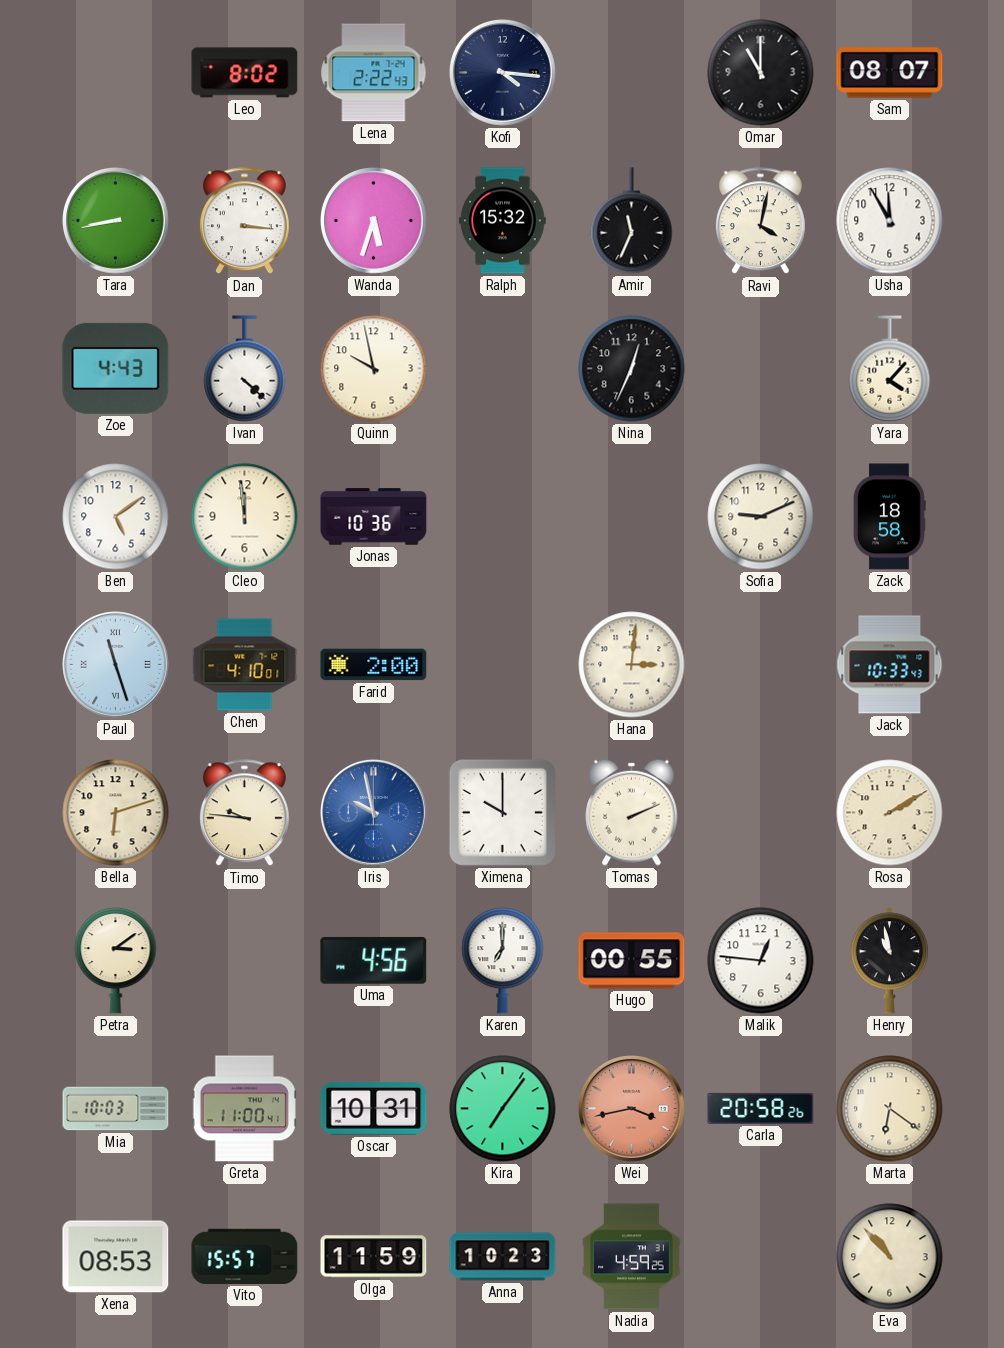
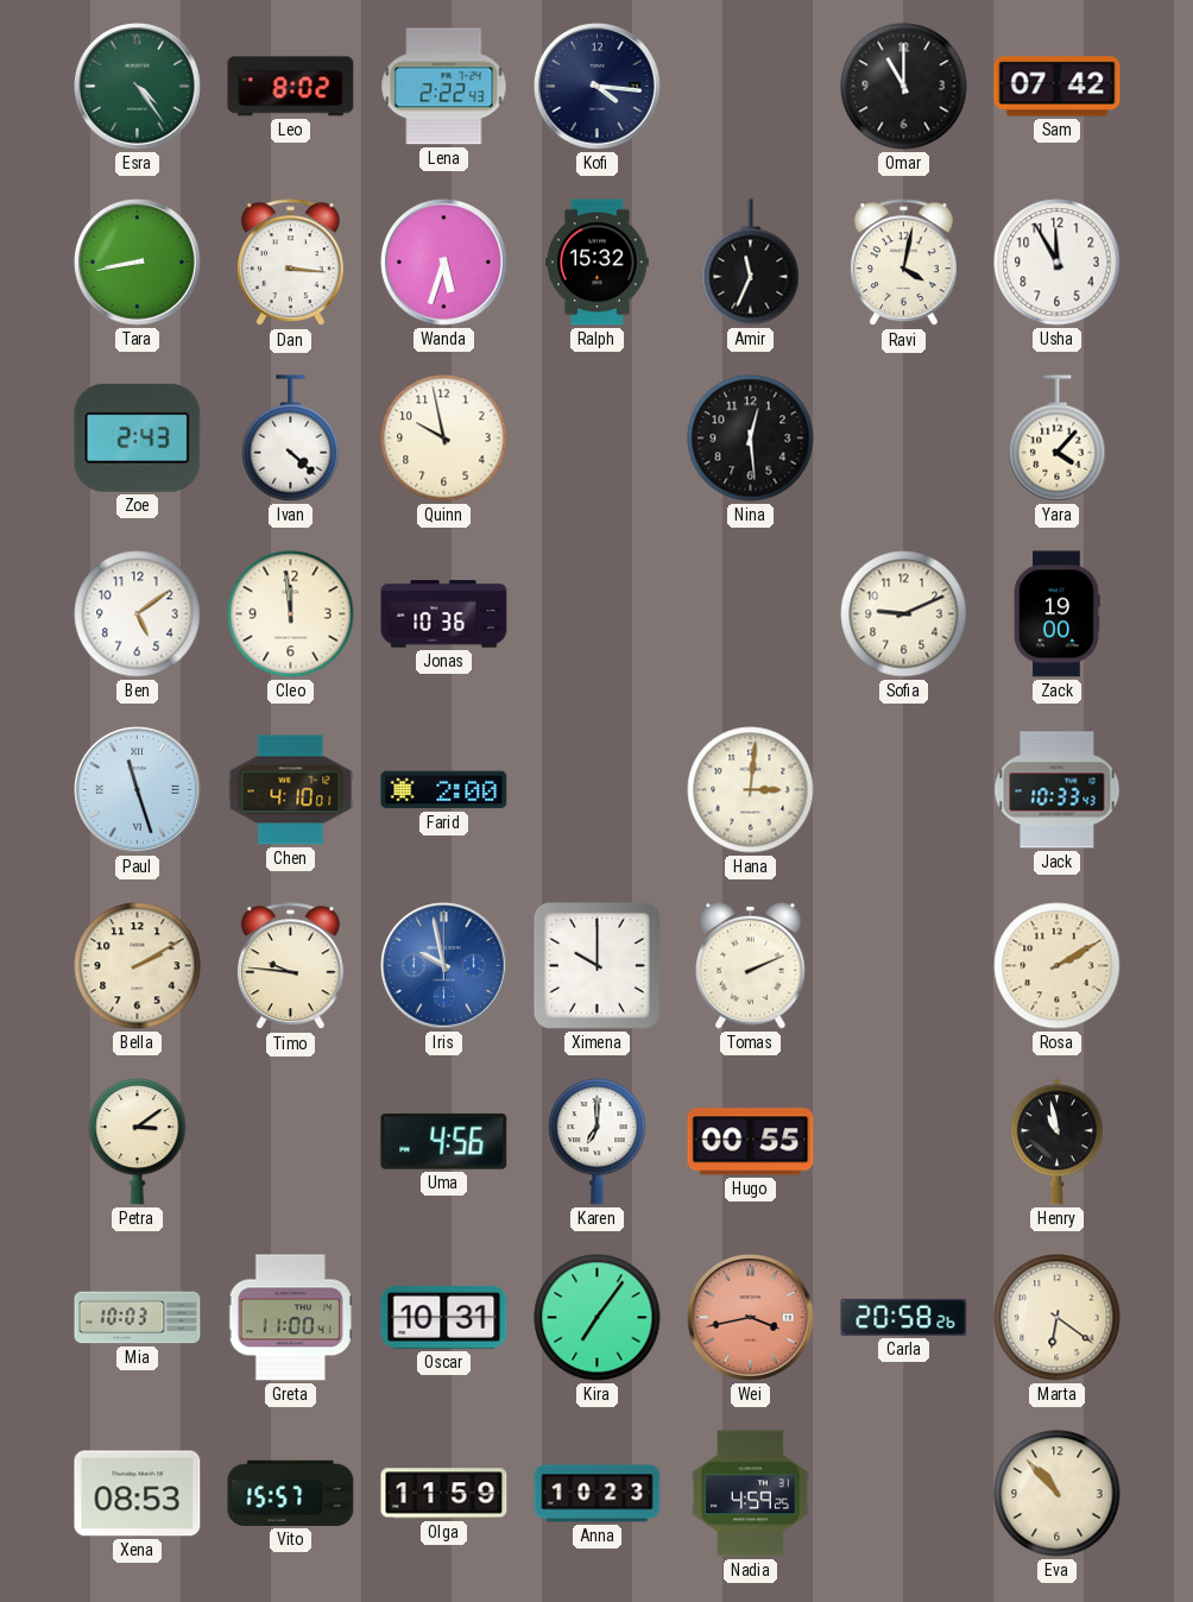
Esra: none -> 4:24 (138, 87)
Sam: 08:07 -> 07:42 (1058, 87)
Zoe: 4:43 -> 2:43 (138, 437)
Nina: 12:34 -> 12:29 (751, 439)
Zack: 18:58 -> 19:00 (1056, 614)
Bella: 6:12 -> 2:10 (138, 966)
Malik: 12:46 -> none (761, 961)
